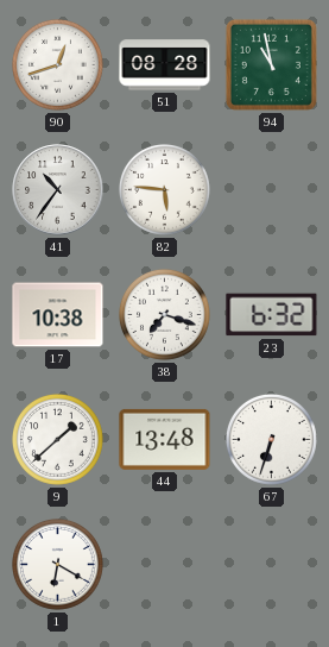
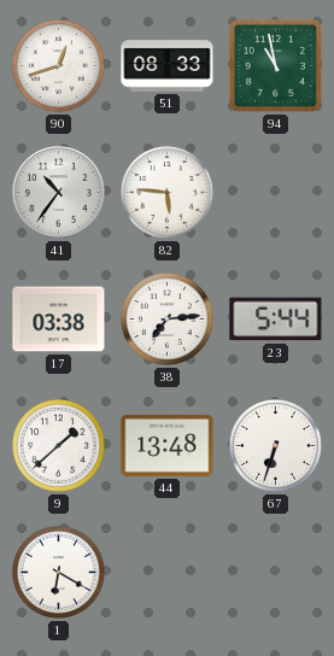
51: 08:28 -> 08:33 (168, 66)
17: 10:38 -> 03:38 (59, 320)
38: 7:18 -> 7:14 (168, 320)
23: 6:32 -> 5:44 (276, 320)
